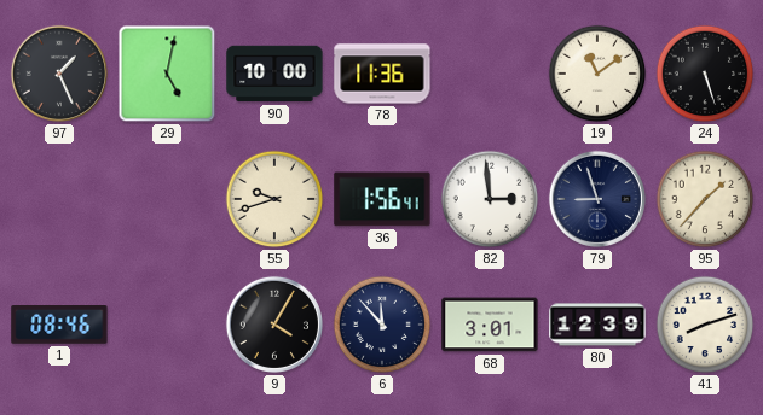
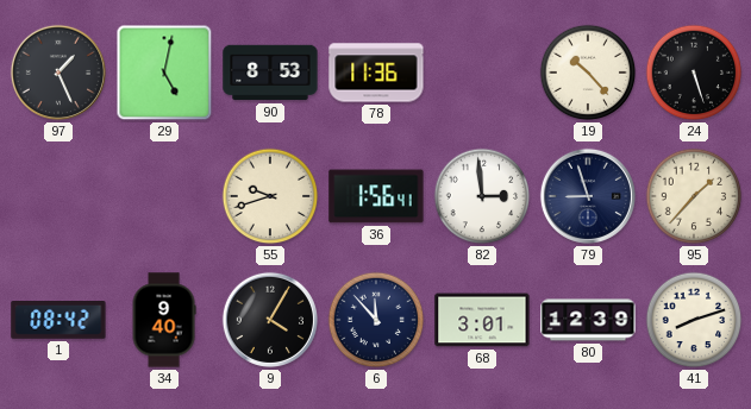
90: 10:00 -> 8:53 (270, 73)
19: 11:09 -> 10:23 (588, 73)
1: 08:46 -> 08:42 (58, 321)
34: none -> 9:40 (164, 320)
